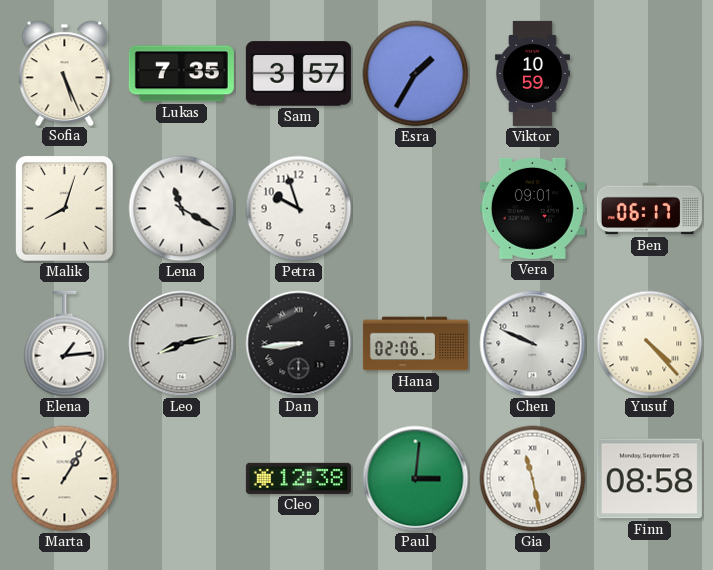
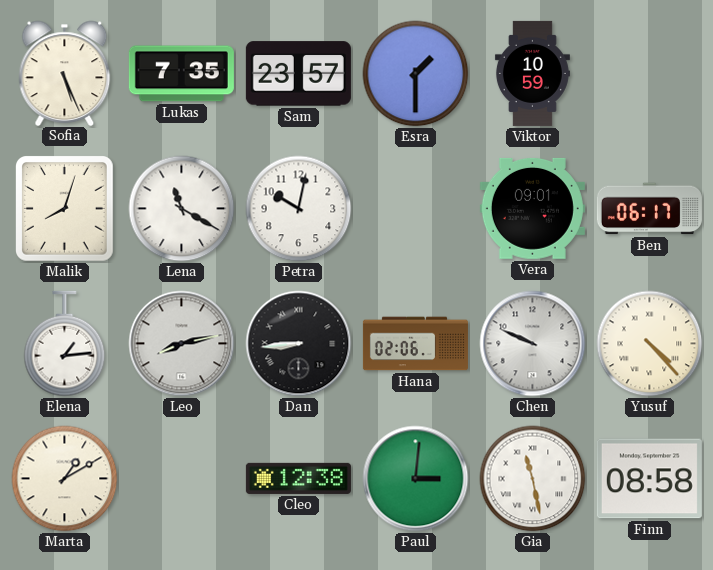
Sam: 3:57 -> 23:57 (298, 74)
Esra: 1:35 -> 1:30 (416, 74)
Petra: 9:57 -> 10:02 (299, 209)
Marta: 1:05 -> 1:10 (65, 479)
